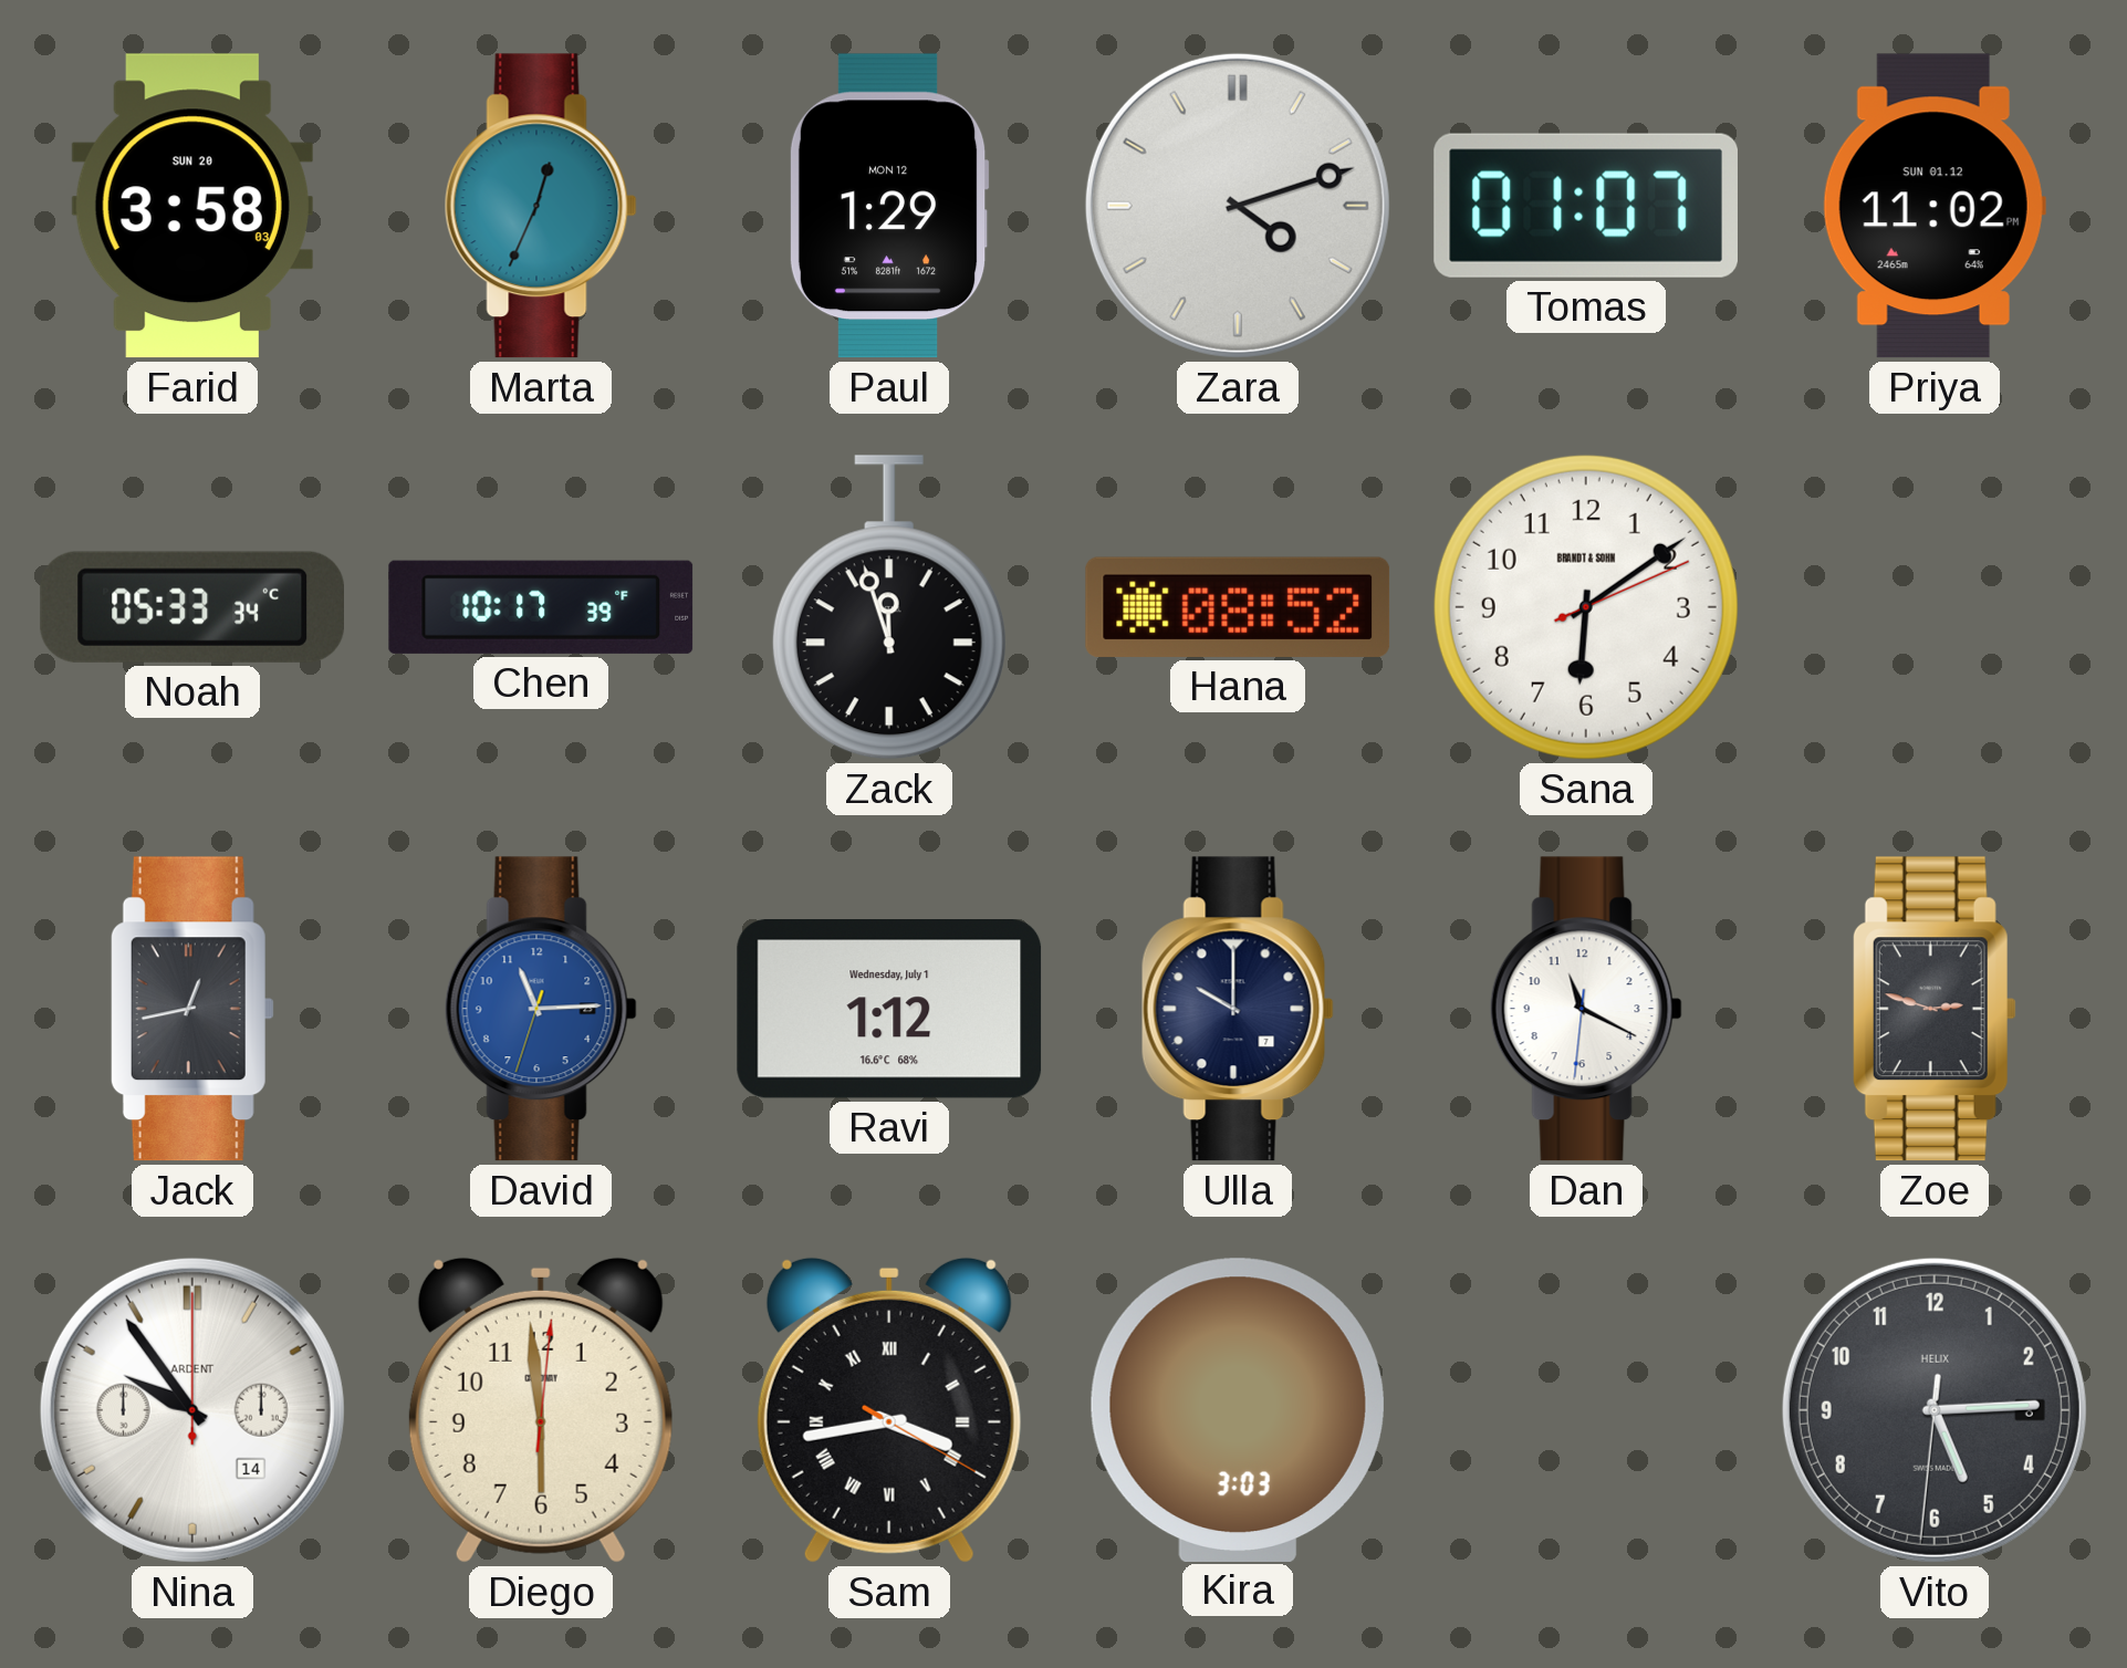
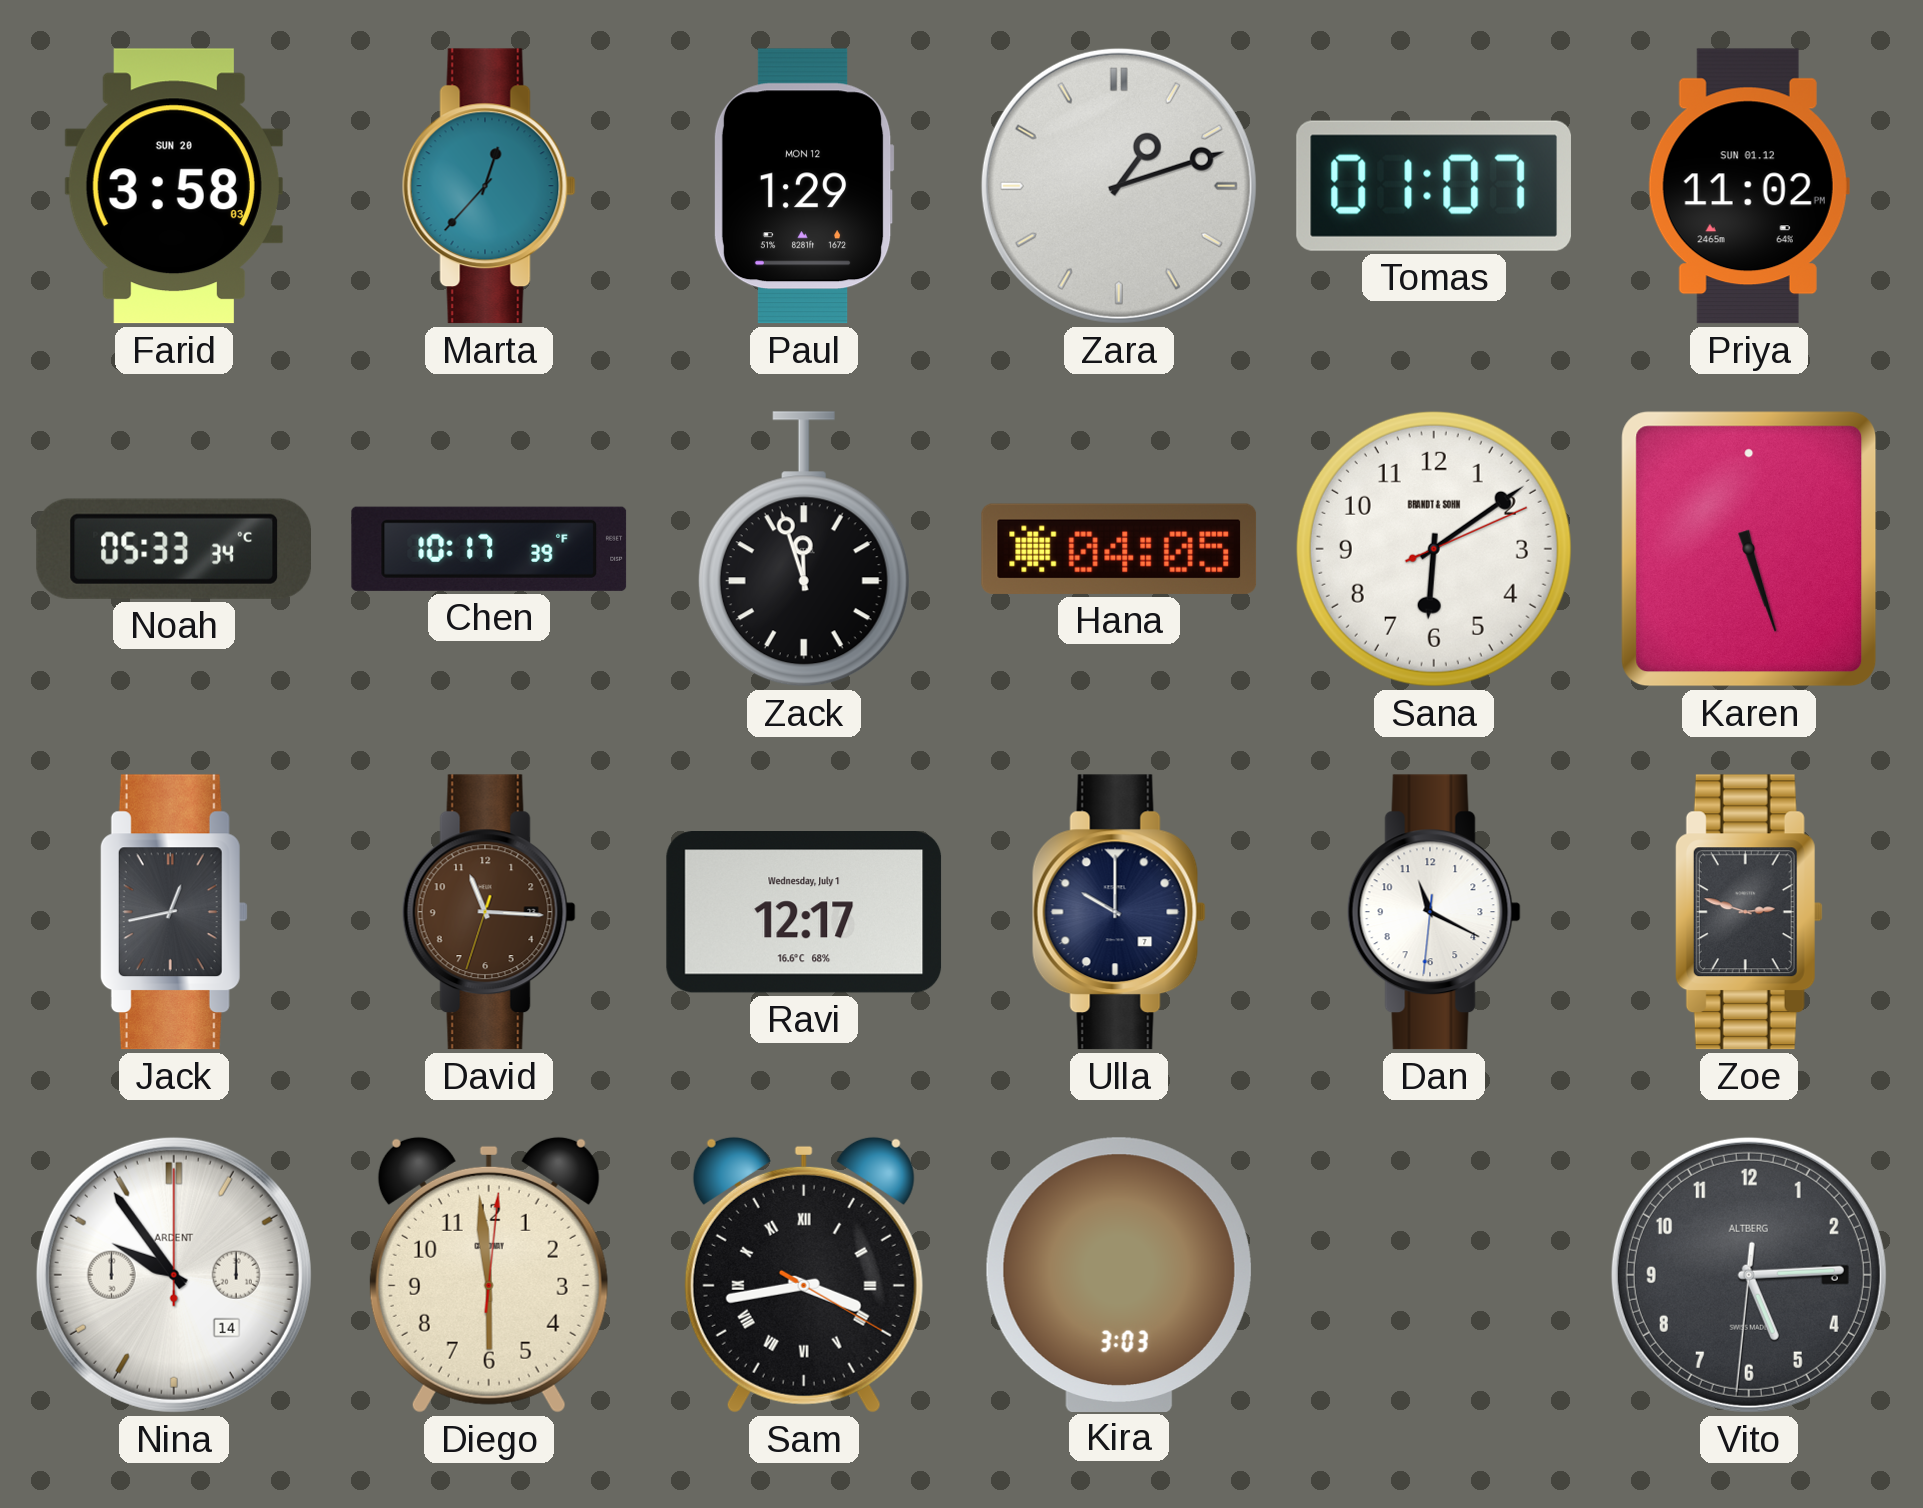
Marta: 12:34 -> 12:37 (489, 186)
Zara: 4:12 -> 1:12 (1119, 186)
Hana: 08:52 -> 04:05 (1119, 549)
Karen: none -> 5:27 (1749, 549)
David: 11:14 -> 11:15 (489, 912)
David dial: blue -> brown (489, 912)
Ravi: 1:12 -> 12:17 (804, 913)
Vito brand: HELIX -> ALTBERG (1749, 1275)
